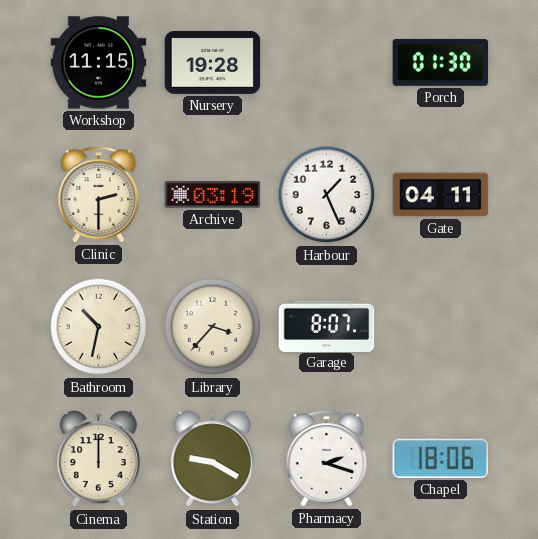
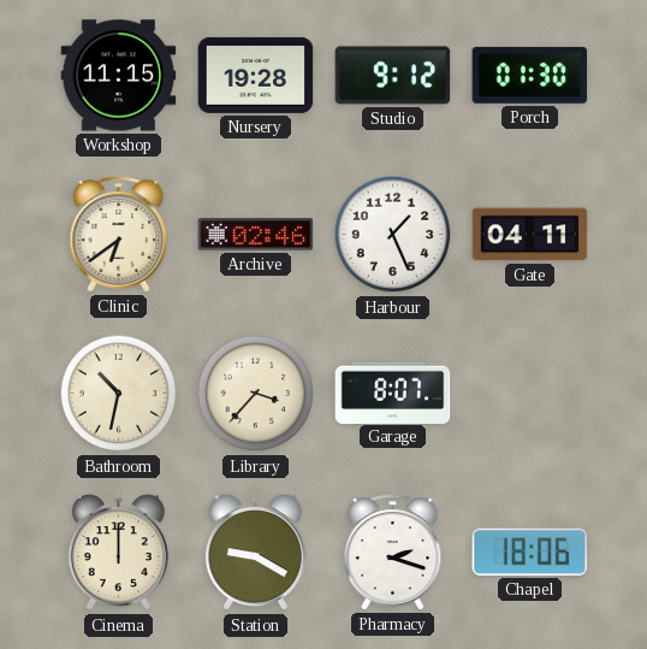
Studio: none -> 9:12 (393, 76)
Clinic: 2:30 -> 6:39 (119, 235)
Archive: 03:19 -> 02:46 (256, 235)
